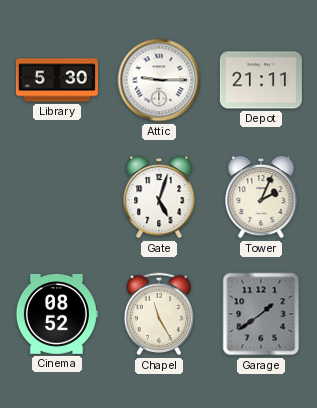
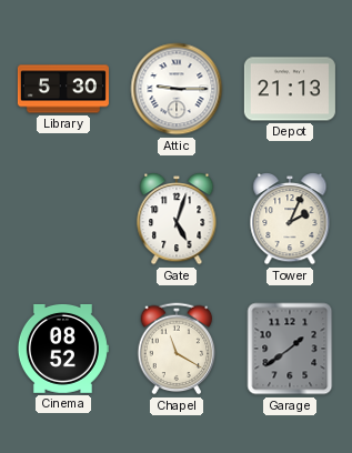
Depot: 21:11 -> 21:13 (290, 89)
Chapel: 11:25 -> 11:20 (177, 349)
